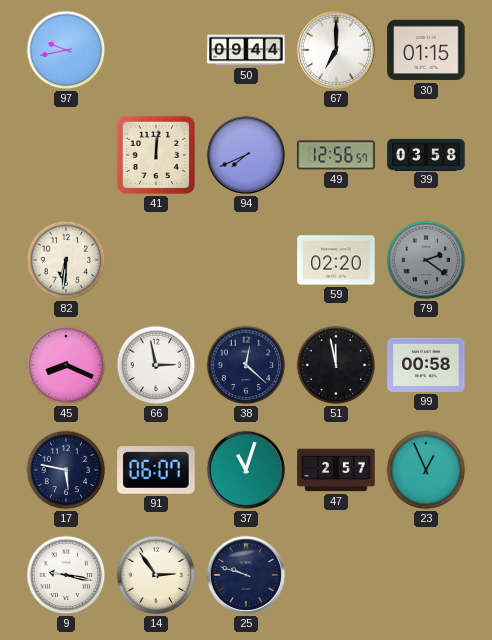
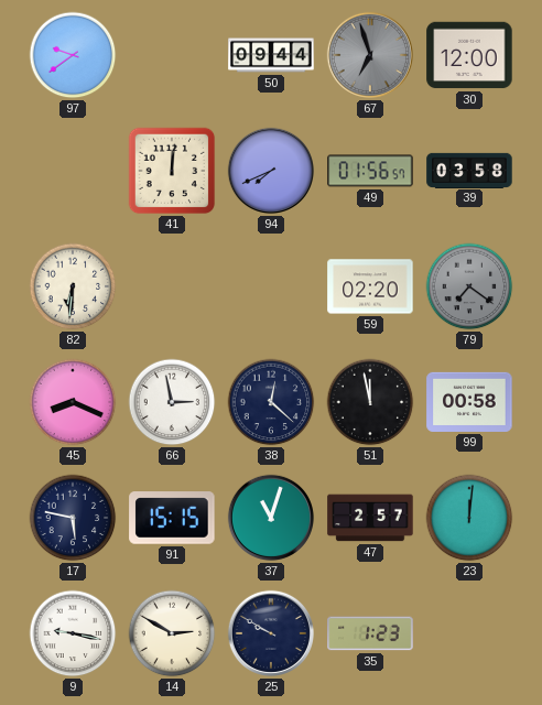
97: 9:43 -> 9:39 (73, 55)
67: 7:00 -> 6:57 (370, 55)
67 dial: white -> grey (370, 55)
30: 01:15 -> 12:00 (469, 55)
49: 12:56 -> 01:56 (370, 171)
79: 2:21 -> 7:21 (469, 286)
91: 06:07 -> 15:15 (172, 518)
23: 12:56 -> 12:01 (469, 518)
14: 2:54 -> 2:50 (172, 633)
25: 9:48 -> 9:50 (271, 633)
35: none -> 1:23 (370, 633)
